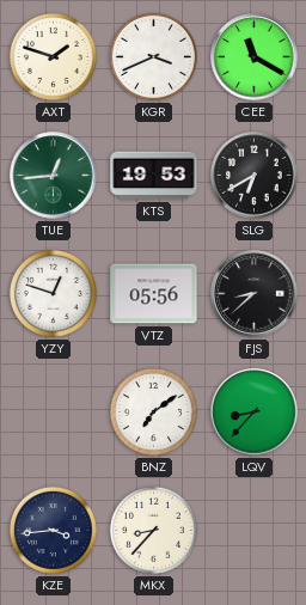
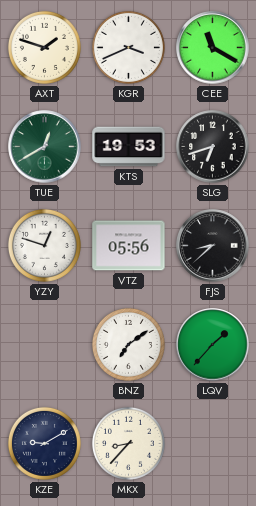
TUE: 12:44 -> 12:40 (45, 147)
SLG: 6:40 -> 6:42 (213, 147)
LQV: 8:37 -> 1:37 (213, 345)
KZE: 3:44 -> 9:10 (44, 443)
